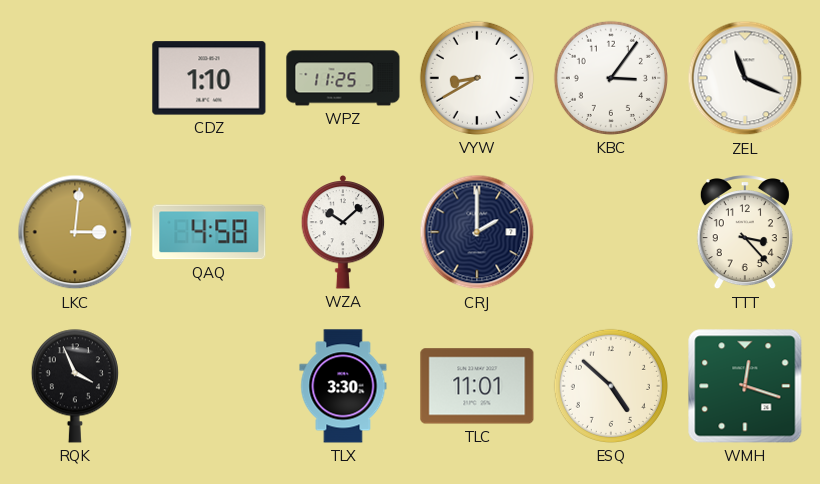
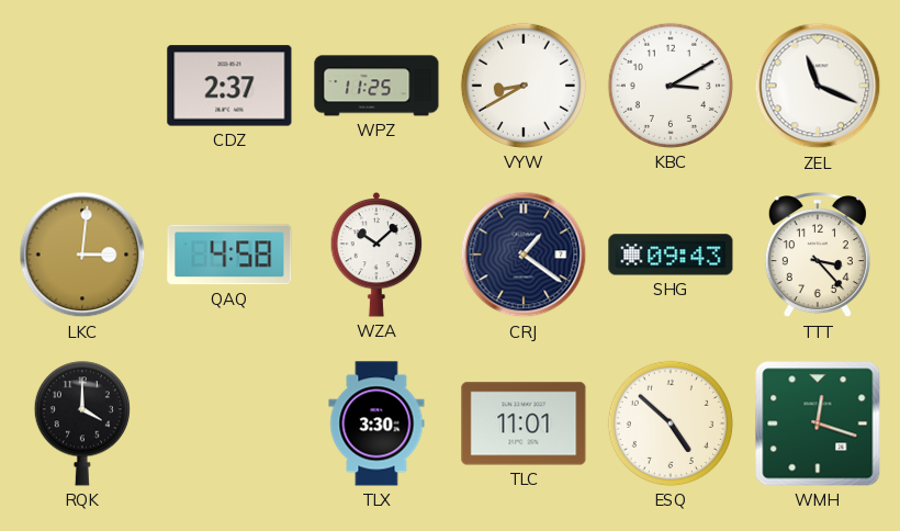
CDZ: 1:10 -> 2:37 (229, 86)
KBC: 3:06 -> 3:10 (671, 86)
CRJ: 2:00 -> 1:21 (524, 255)
SHG: none -> 09:43 (671, 255)
RQK: 3:56 -> 4:00 (82, 423)
